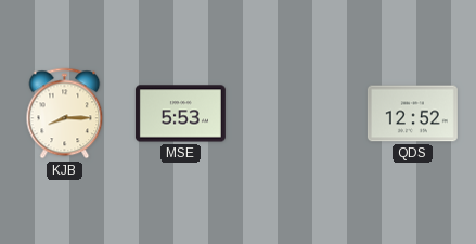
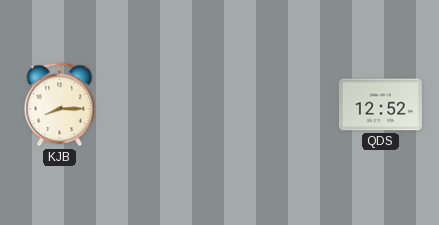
MSE: 5:53 -> none (180, 114)
